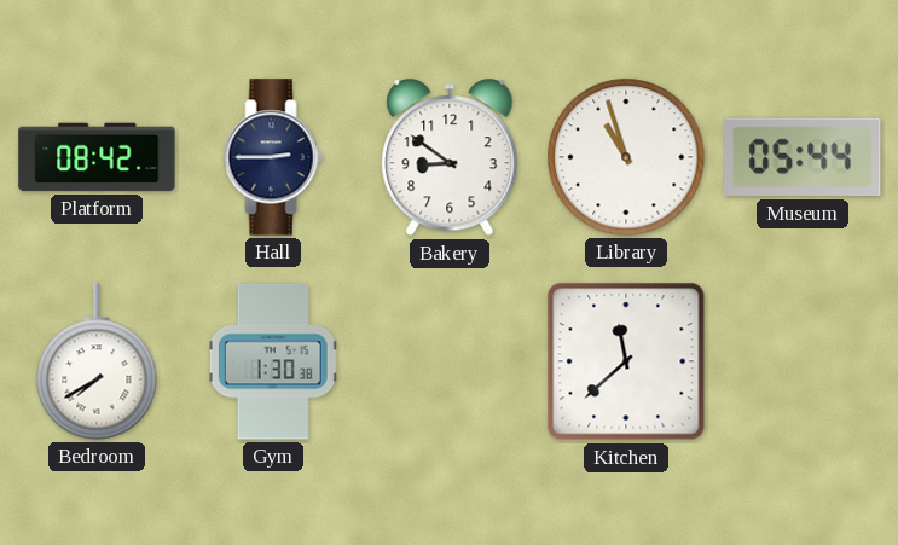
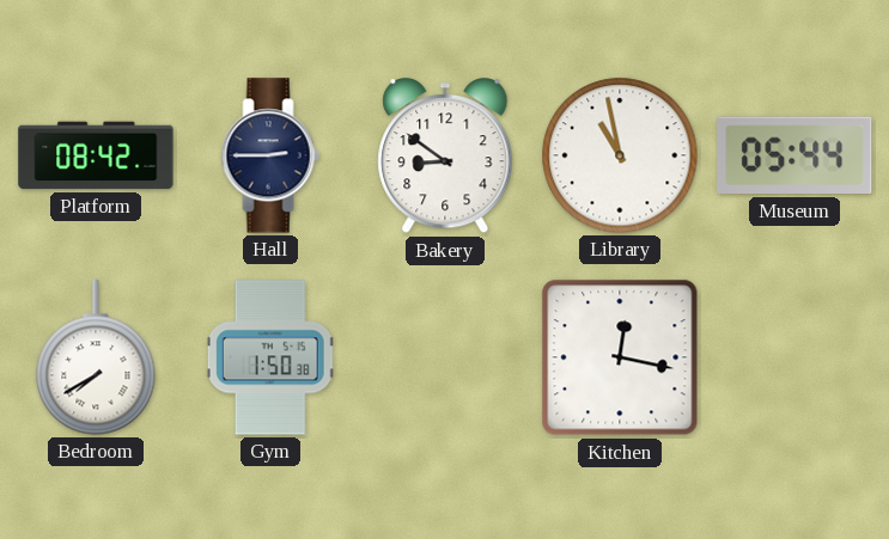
Library: 10:57 -> 10:58 (620, 155)
Gym: 1:30 -> 1:50 (270, 357)
Kitchen: 11:38 -> 12:17 (620, 357)
